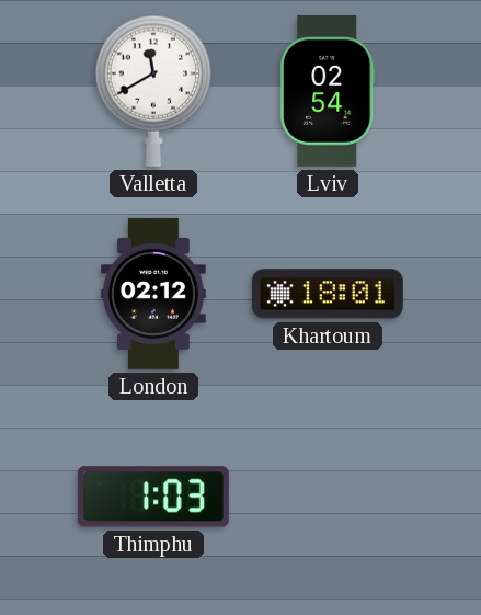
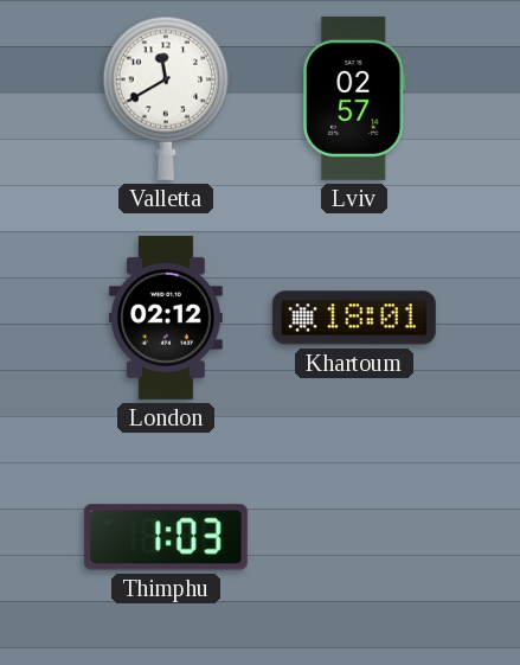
Lviv: 02:54 -> 02:57 (354, 98)
